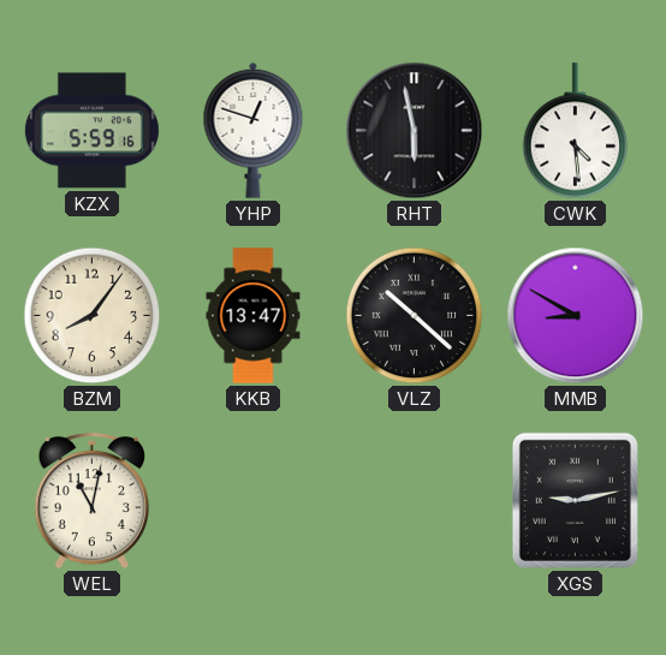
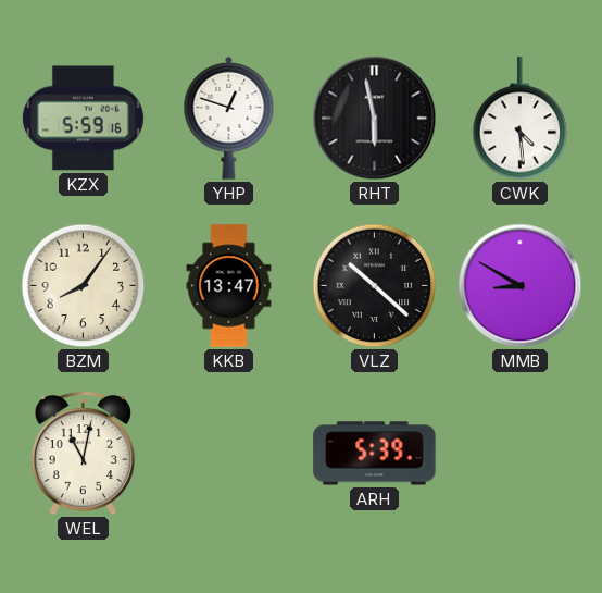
ARH: none -> 5:39 (375, 454)
XGS: 9:13 -> none (575, 500)
